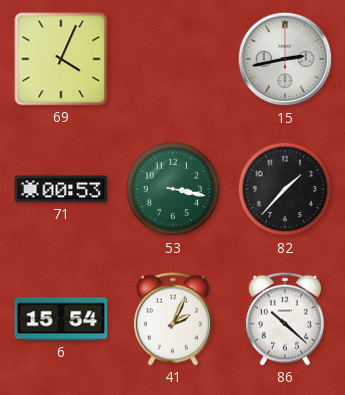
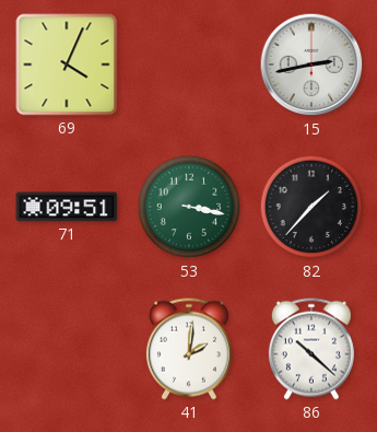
71: 00:53 -> 09:51 (67, 207)
6: 15:54 -> none (61, 319)
41: 2:04 -> 2:01 (189, 349)
